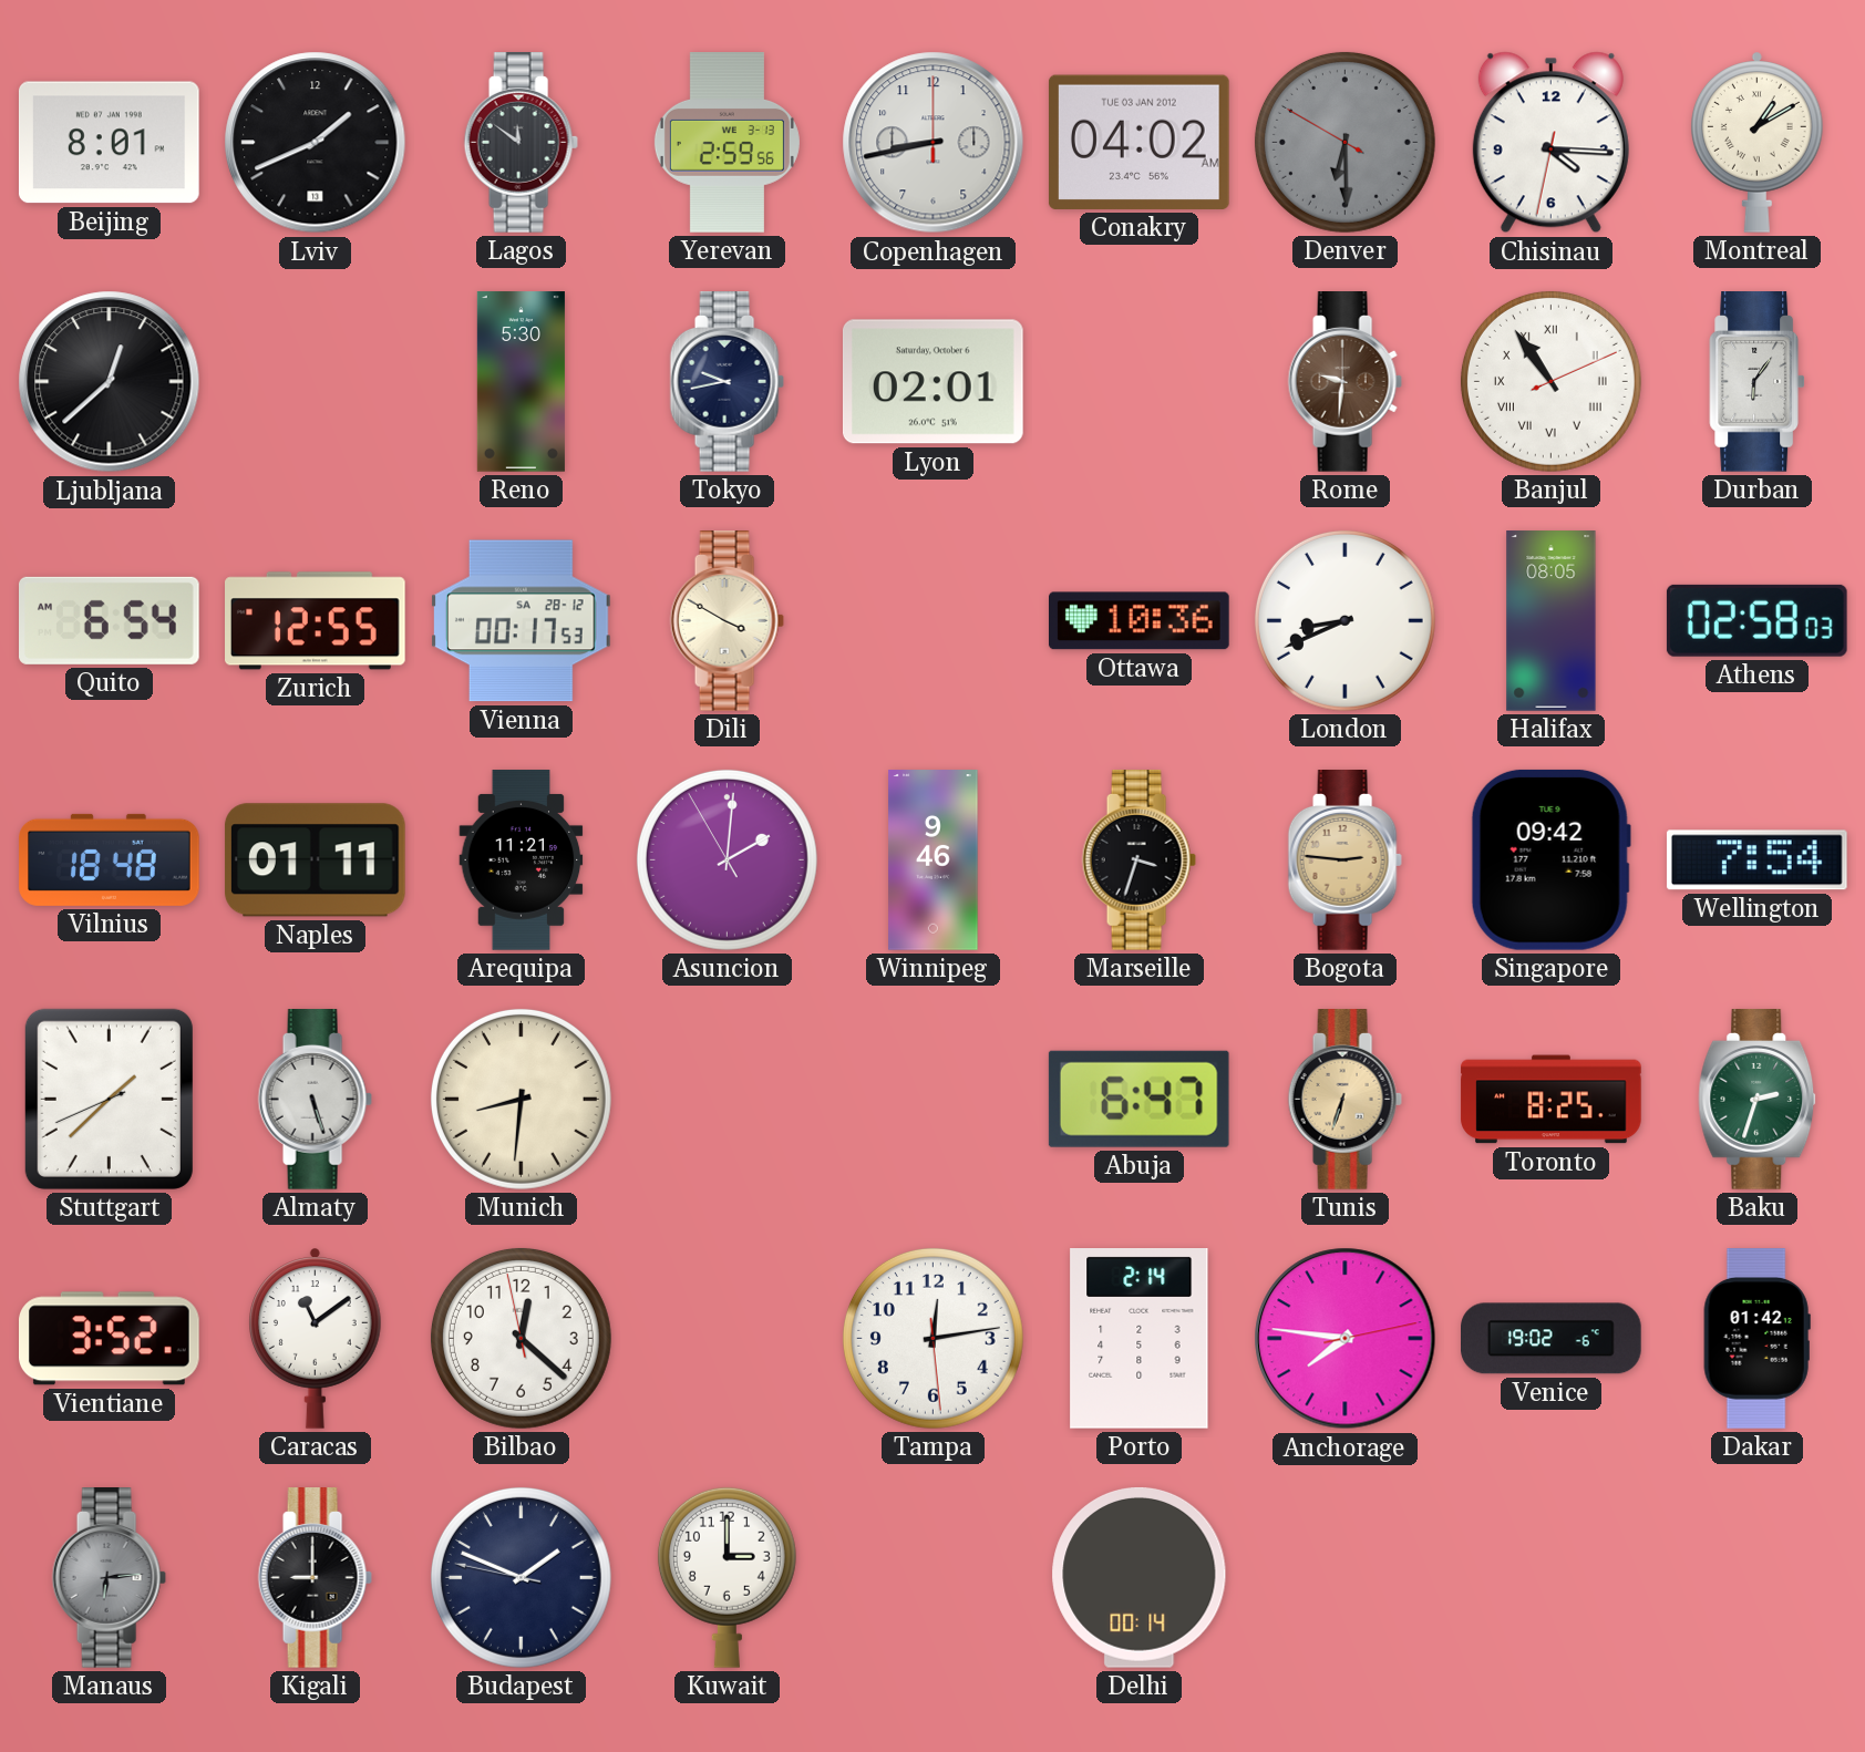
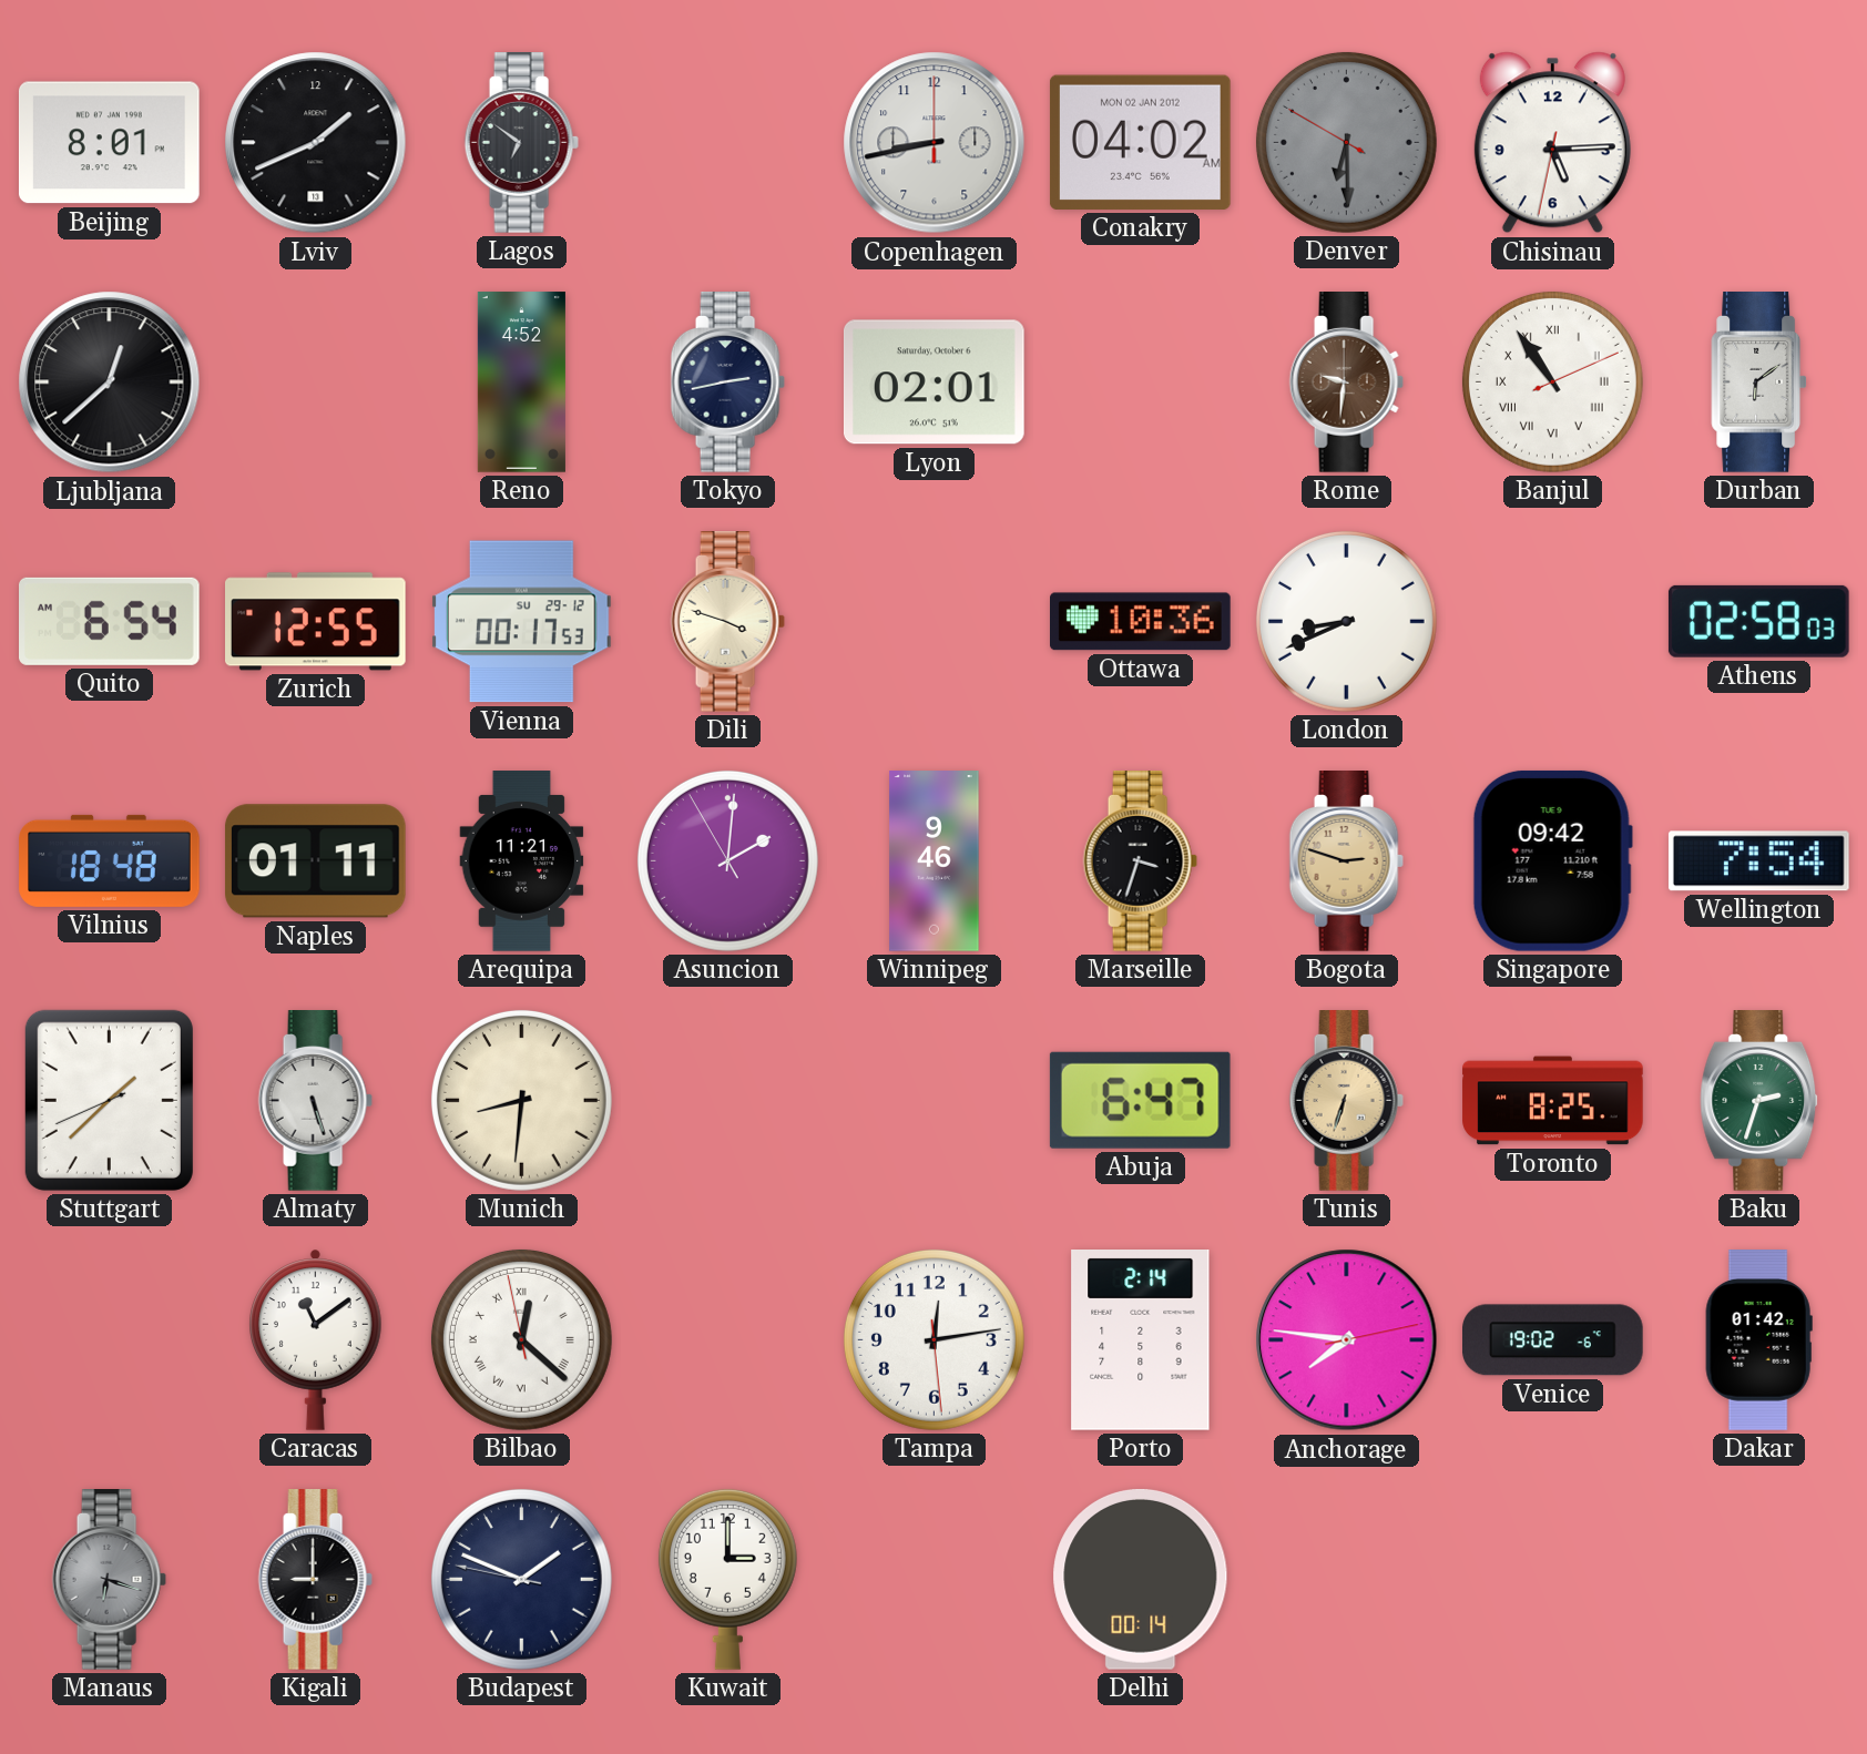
Lagos: 11:51 -> 6:51 (521, 143)
Yerevan: 2:59 -> none (727, 143)
Conakry date: TUE 03 JAN 2012 -> MON 02 JAN 2012 (1140, 142)
Chisinau: 4:15 -> 5:14 (1552, 143)
Montreal: 1:10 -> none (1758, 142)
Reno: 5:30 -> 4:52 (521, 383)
Tokyo: 9:43 -> 2:43 (727, 383)
Durban: 6:06 -> 6:09 (1759, 383)
Vienna date: SA 28-12 -> SU 29-12 (522, 622)
Dili: 3:50 -> 3:48 (727, 622)
Halifax: 08:05 -> none (1552, 621)
Bogota: 2:46 -> 2:48 (1346, 861)
Vientiane: 3:52 -> none (110, 1339)
Bilbao numerals: Arabic -> Roman (521, 1339)
Manaus: 6:14 -> 6:18 (109, 1580)
